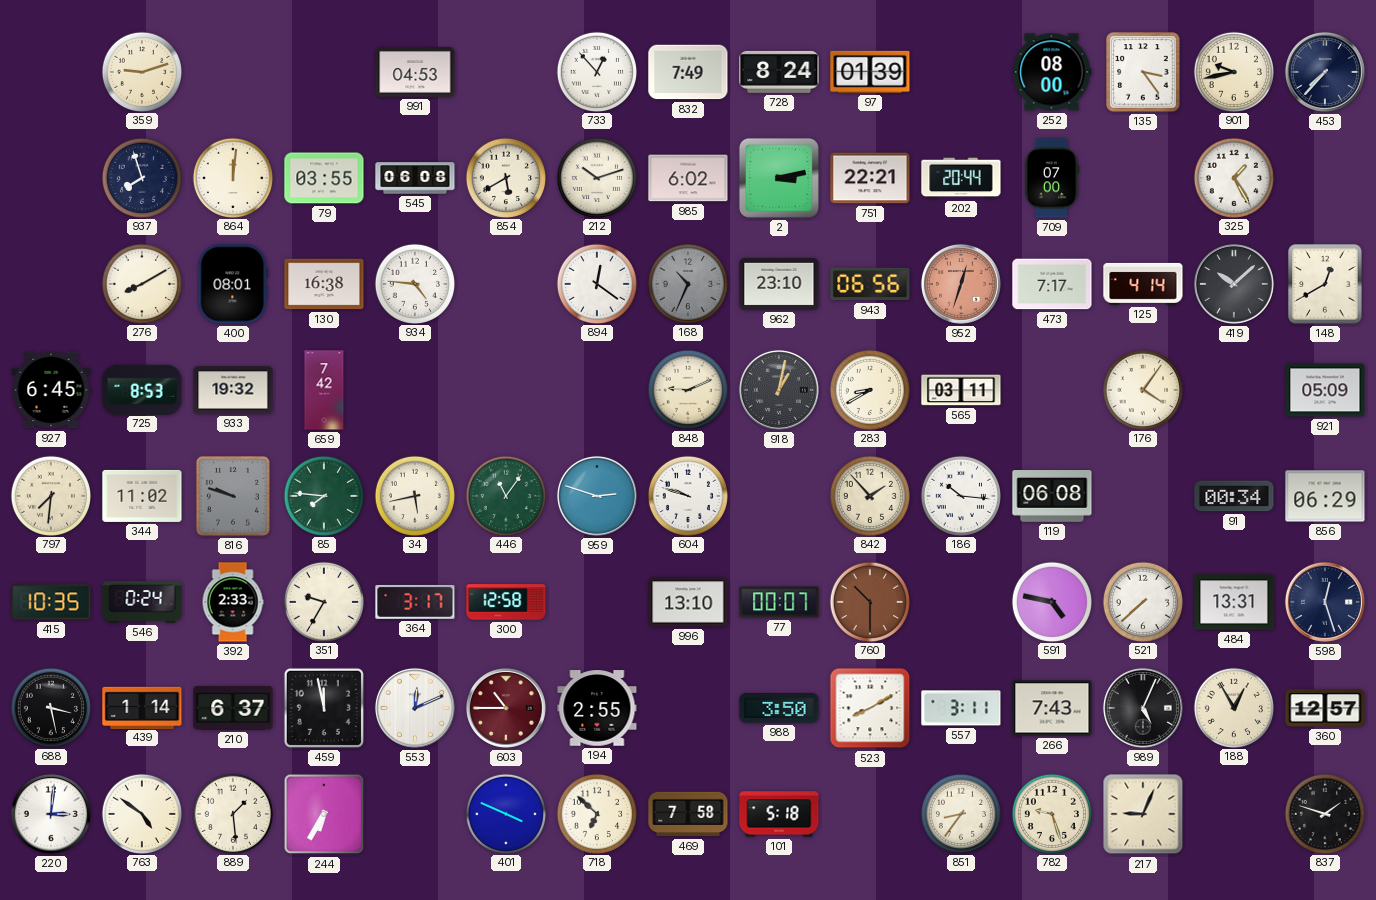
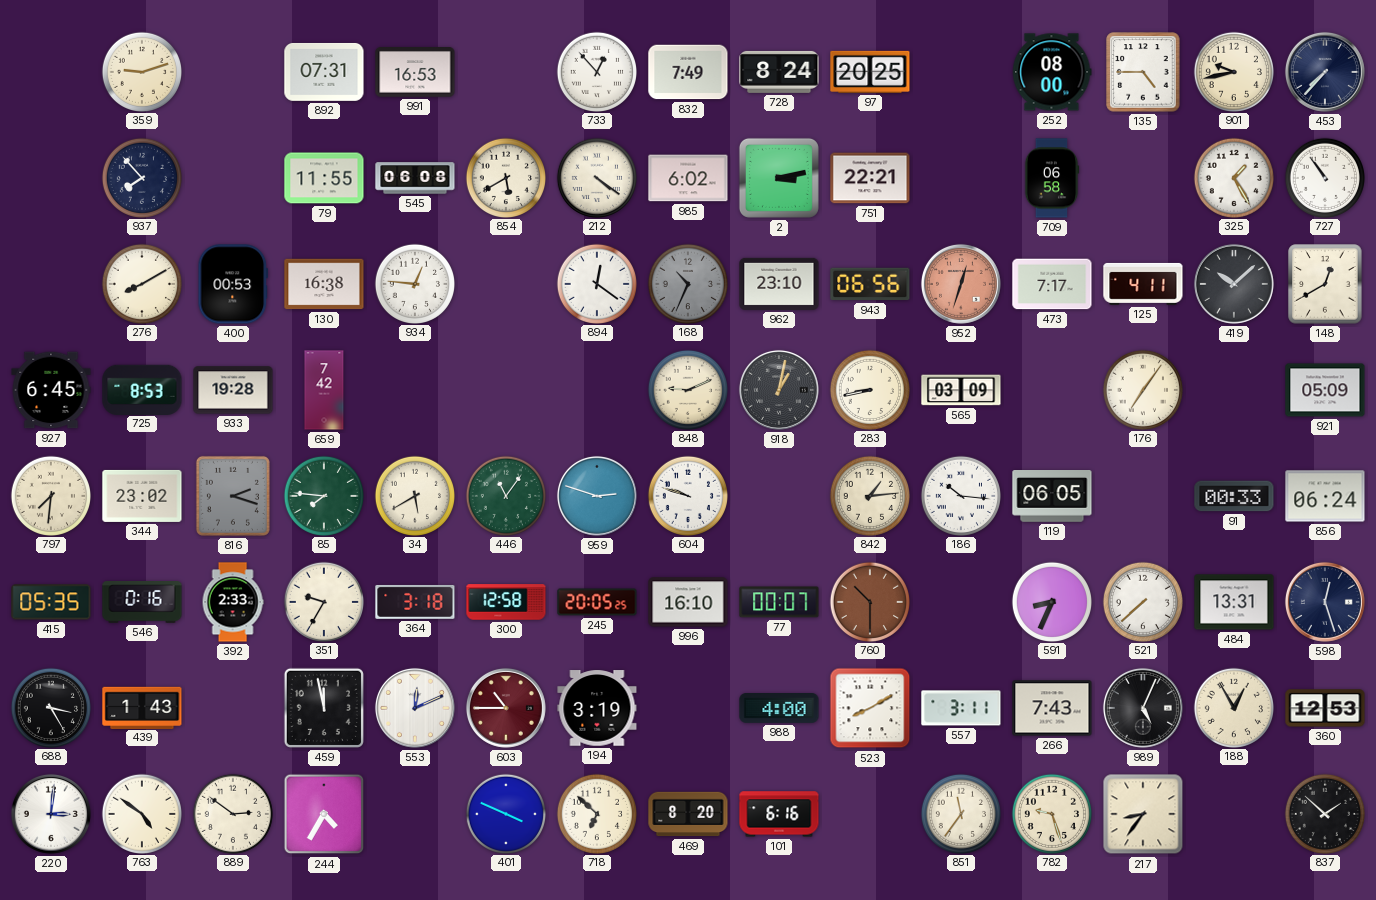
892: none -> 07:31 (324, 72)
991: 04:53 -> 16:53 (415, 73)
97: 01:39 -> 20:25 (870, 72)
135: 3:24 -> 4:45 (1143, 72)
937: 7:57 -> 7:53 (141, 177)
864: 12:01 -> none (232, 177)
79: 03:55 -> 11:55 (324, 178)
212: 10:12 -> 4:21 (596, 177)
202: 20:44 -> none (961, 178)
709: 07:00 -> 06:58 (1052, 178)
727: none -> 10:54 (1324, 177)
400: 08:01 -> 00:53 (233, 284)
934: 4:46 -> 12:46 (414, 283)
125: 4:14 -> 4:11 (1143, 284)
933: 19:32 -> 19:28 (233, 390)
283: 8:40 -> 8:43 (869, 389)
565: 03:11 -> 03:09 (961, 390)
176: 4:06 -> 7:06 (1142, 389)
344: 11:02 -> 23:02 (142, 496)
816: 9:48 -> 2:18 (233, 496)
34: 5:43 -> 5:40 (414, 495)
842: 1:53 -> 1:14 (869, 495)
119: 06:08 -> 06:05 (1052, 497)
91: 00:34 -> 00:33 (1234, 496)
856: 06:29 -> 06:24 (1325, 496)
415: 10:35 -> 05:35 (51, 602)
546: 0:24 -> 0:16 (142, 603)
364: 3:17 -> 3:18 (415, 602)
245: none -> 20:05 (597, 602)
996: 13:10 -> 16:10 (688, 602)
591: 4:47 -> 8:34 (1051, 601)
688: 3:28 -> 3:25 (50, 707)
439: 1:14 -> 1:43 (142, 707)
210: 6:37 -> none (233, 708)
194: 2:55 -> 3:19 (597, 708)
988: 3:50 -> 4:00 (779, 709)
360: 12:57 -> 12:53 (1325, 708)
889: 1:29 -> 2:51 (232, 813)
244: 6:35 -> 4:35 (324, 814)
469: 7:58 -> 8:20 (688, 814)
101: 5:18 -> 6:16 (779, 814)
851: 8:36 -> 11:36 (960, 813)
217: 9:04 -> 8:36 (1143, 814)
837: 1:48 -> 1:52 (1324, 813)
